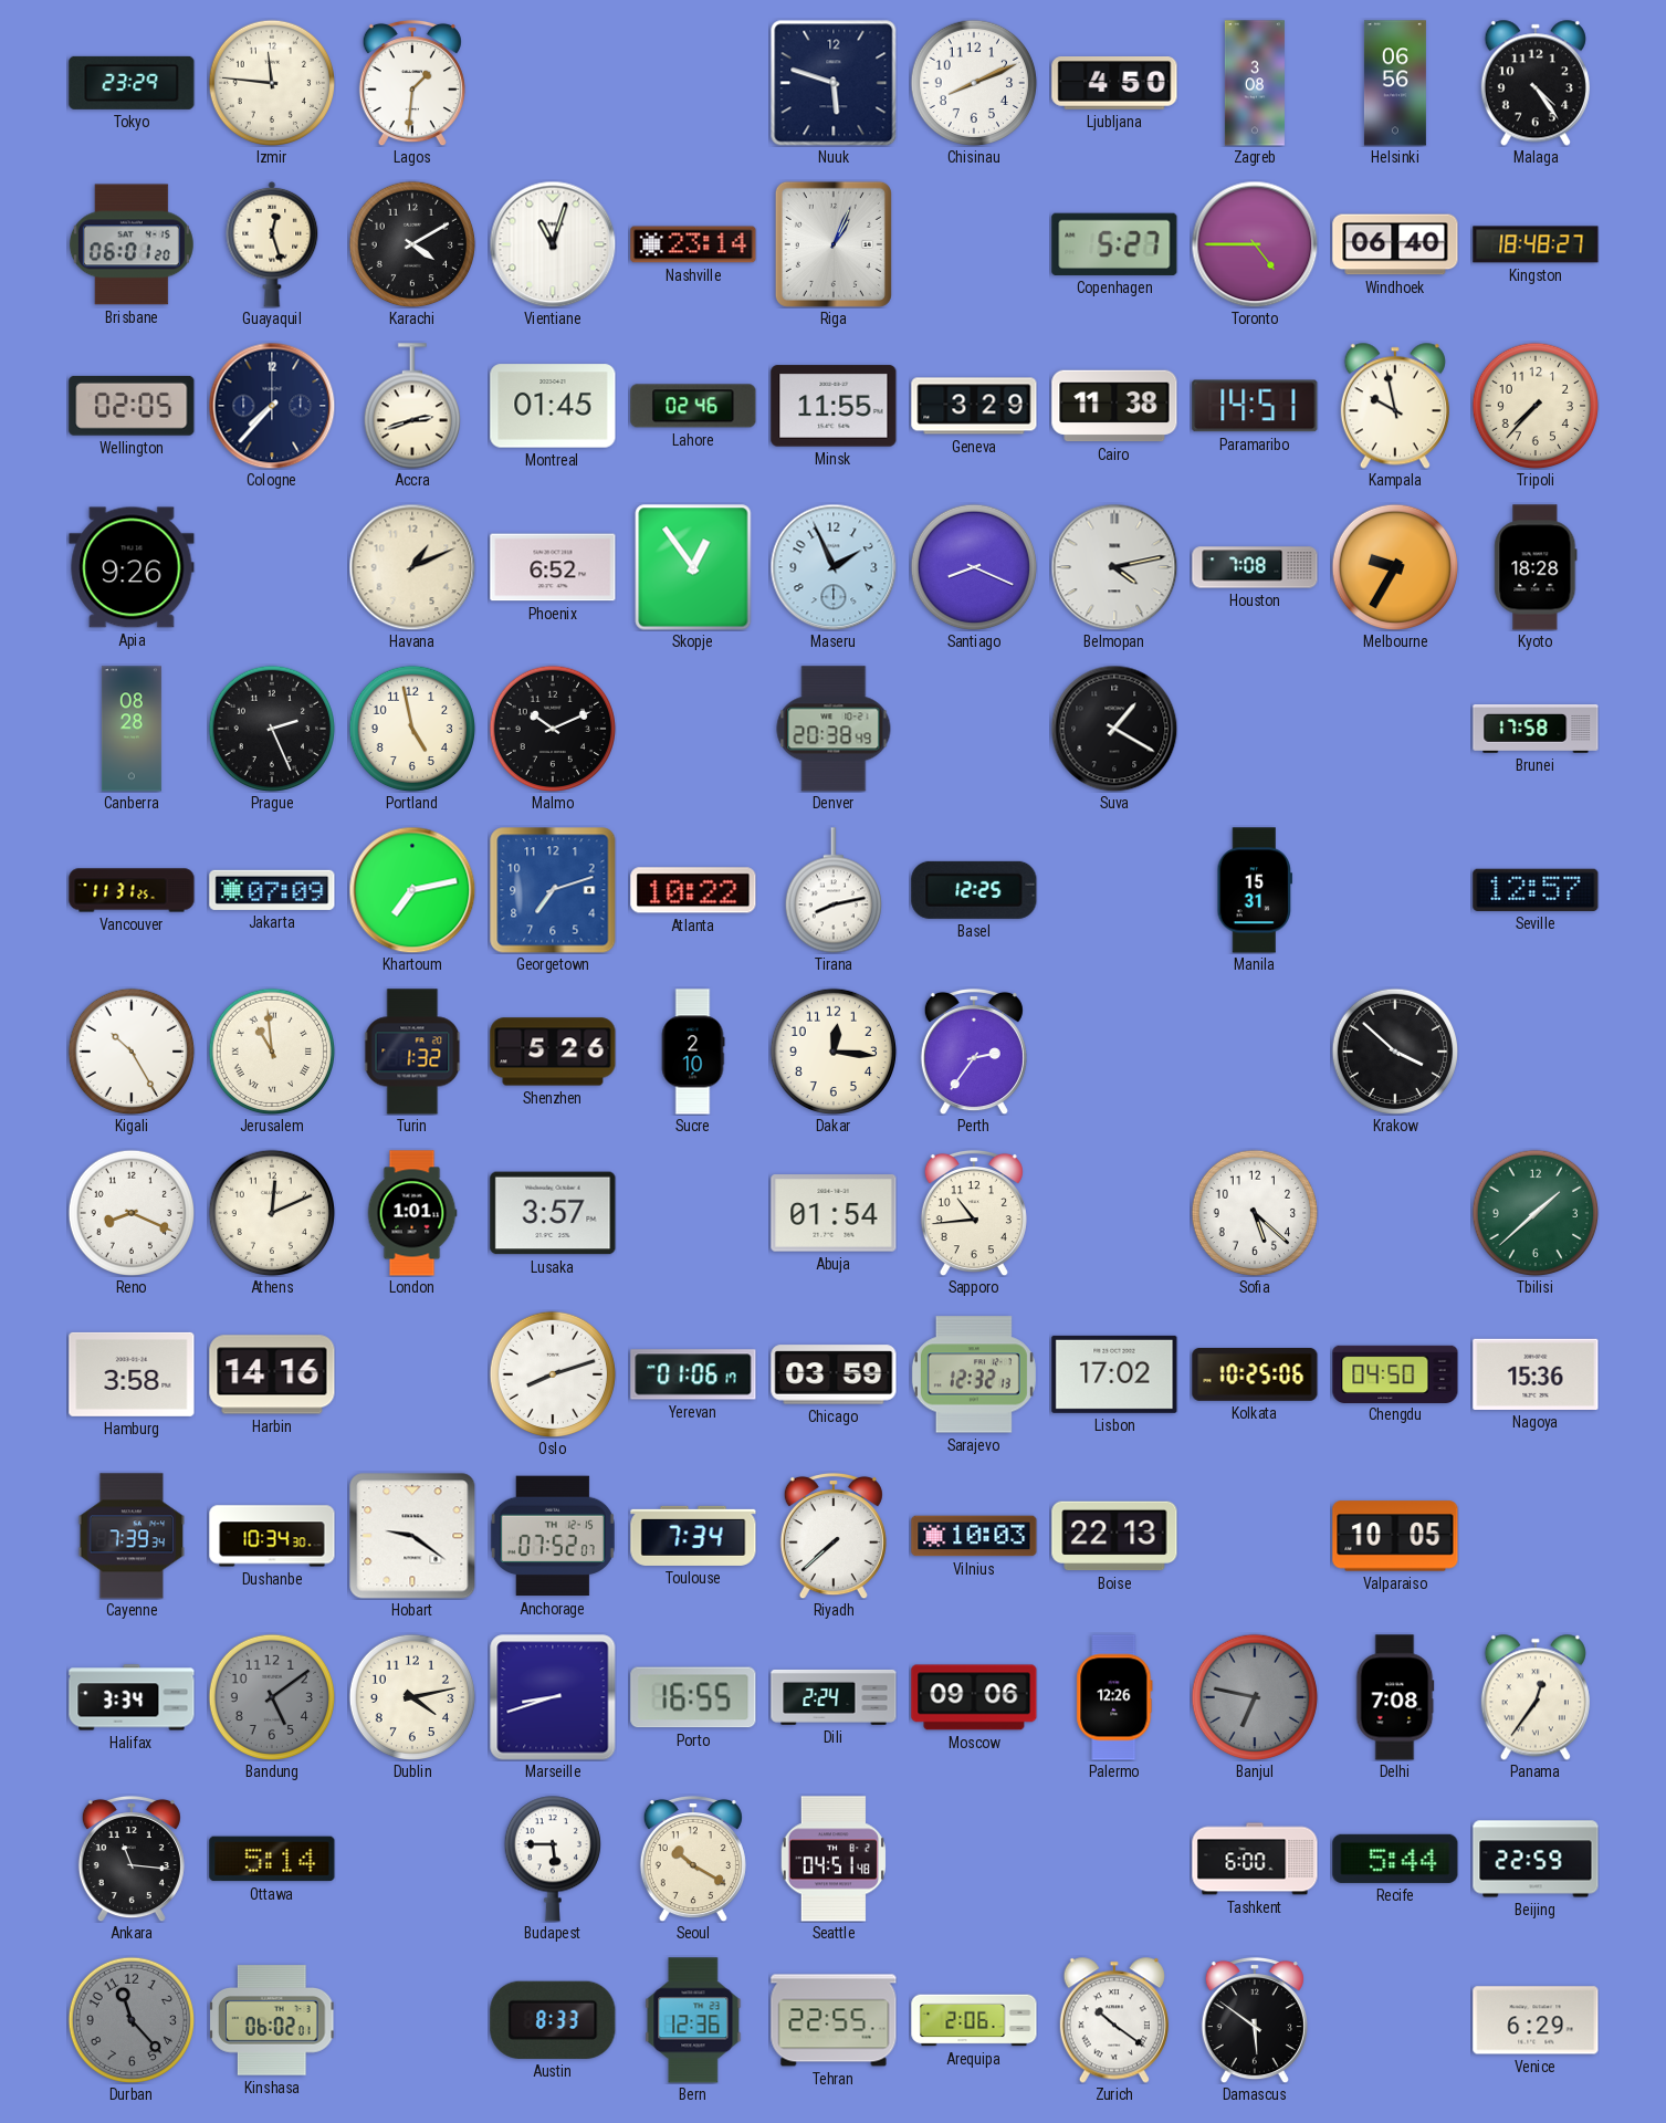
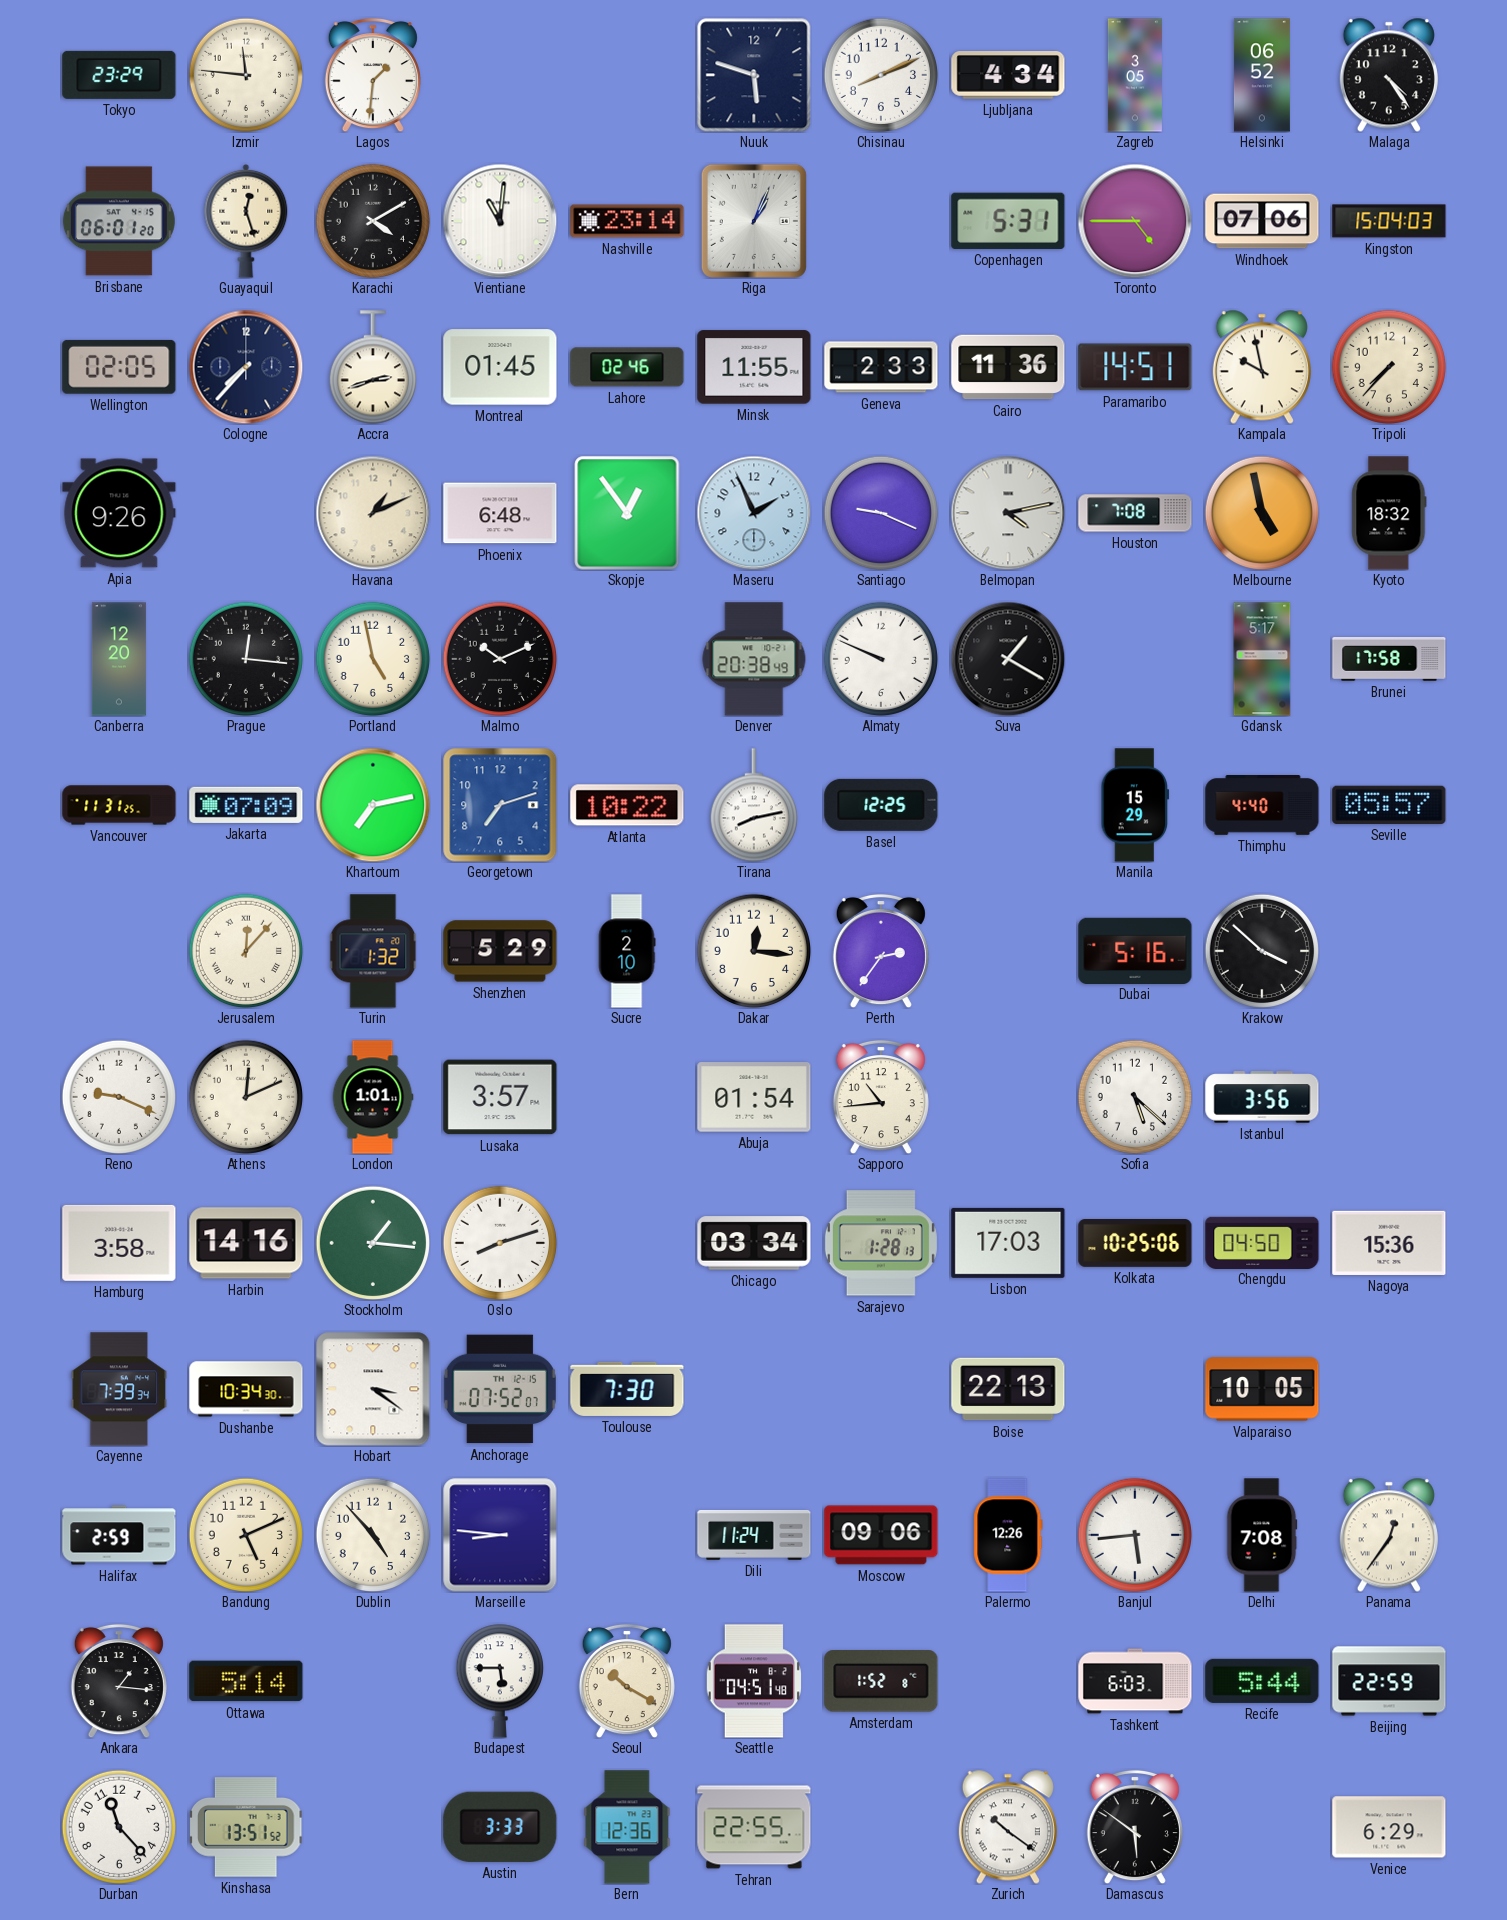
Ljubljana: 4:50 -> 4:34 (1008, 76)
Zagreb: 3:08 -> 3:05 (1135, 75)
Helsinki: 06:56 -> 06:52 (1262, 75)
Vientiane: 11:03 -> 11:01 (500, 221)
Copenhagen: 5:27 -> 5:31 (1008, 221)
Windhoek: 06:40 -> 07:06 (1262, 221)
Kingston: 18:48 -> 15:04 (1389, 221)
Geneva: 3:29 -> 2:33 (881, 367)
Cairo: 11:38 -> 11:36 (1008, 367)
Phoenix: 6:52 -> 6:48 (500, 513)
Santiago: 8:19 -> 9:19 (880, 512)
Melbourne: 9:35 -> 4:58 (1261, 512)
Kyoto: 18:28 -> 18:32 (1389, 513)
Canberra: 08:28 -> 12:20 (119, 659)
Prague: 2:26 -> 12:16 (245, 658)
Almaty: none -> 9:49 (880, 658)
Gdansk: none -> 5:17 (1262, 659)
Manila: 15:31 -> 15:29 (1135, 805)
Thimphu: none -> 4:40 (1262, 806)
Seville: 12:57 -> 05:57 (1389, 805)
Kigali: 10:25 -> none (130, 1050)
Jerusalem: 10:59 -> 12:07 (245, 950)
Shenzhen: 5:26 -> 5:29 (500, 951)
Dubai: none -> 5:16 (1135, 950)
Reno: 8:19 -> 9:19 (118, 1096)
Istanbul: none -> 3:56 (1262, 1097)
Tbilisi: 1:38 -> none (1534, 1212)
Stockholm: none -> 1:16 (372, 1242)
Yerevan: 01:06 -> none (693, 1374)
Chicago: 03:59 -> 03:34 (754, 1243)
Sarajevo: 12:32 -> 1:28 (881, 1243)
Lisbon: 17:02 -> 17:03 (1008, 1243)
Hobart: 9:21 -> 3:21 (373, 1389)
Toulouse: 7:34 -> 7:30 (627, 1389)
Riyadh: 7:38 -> none (834, 1536)
Vilnius: 10:03 -> none (974, 1536)
Halifax: 3:34 -> 2:59 (119, 1535)
Bandung: 5:09 -> 5:11 (245, 1534)
Bandung dial: grey -> cream (245, 1534)
Dublin: 4:13 -> 4:53 (372, 1534)
Marseille: 8:42 -> 8:46 (500, 1535)
Porto: 16:55 -> none (693, 1697)
Dili: 2:24 -> 11:24 (754, 1535)
Banjul: 6:47 -> 5:44 (1134, 1534)
Banjul dial: grey -> white (1134, 1534)
Ankara: 11:16 -> 1:16 (119, 1681)
Amsterdam: none -> 1:52 (881, 1681)
Tashkent: 6:00 -> 6:03 (1135, 1681)
Durban dial: grey -> white (118, 1826)
Kinshasa: 06:02 -> 13:51 (247, 1827)
Austin: 8:33 -> 3:33 (500, 1827)
Arequipa: 2:06 -> none (974, 2020)
